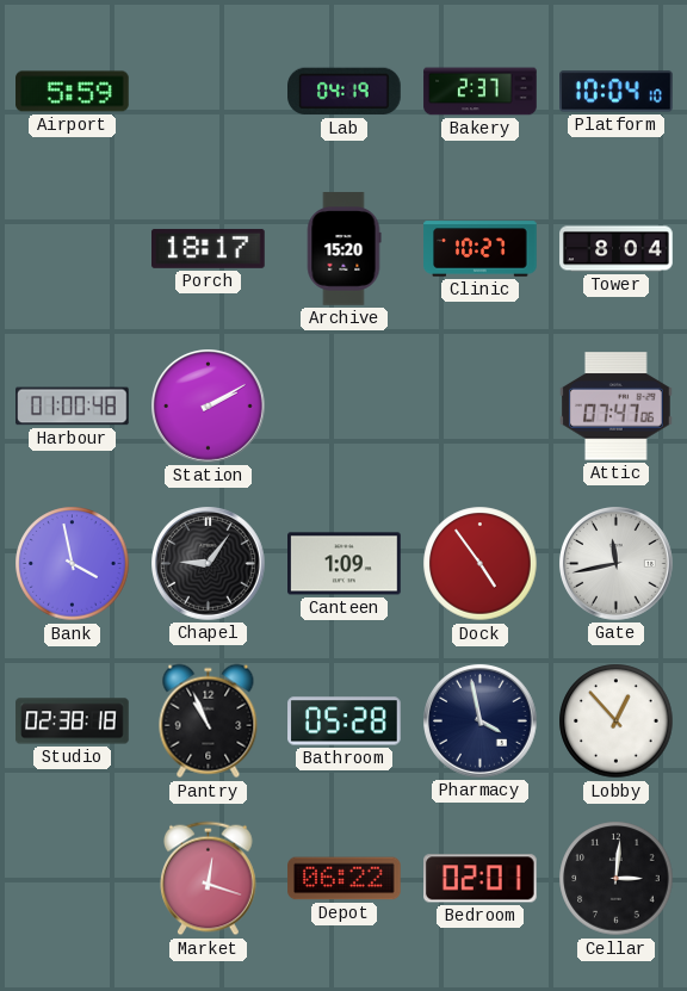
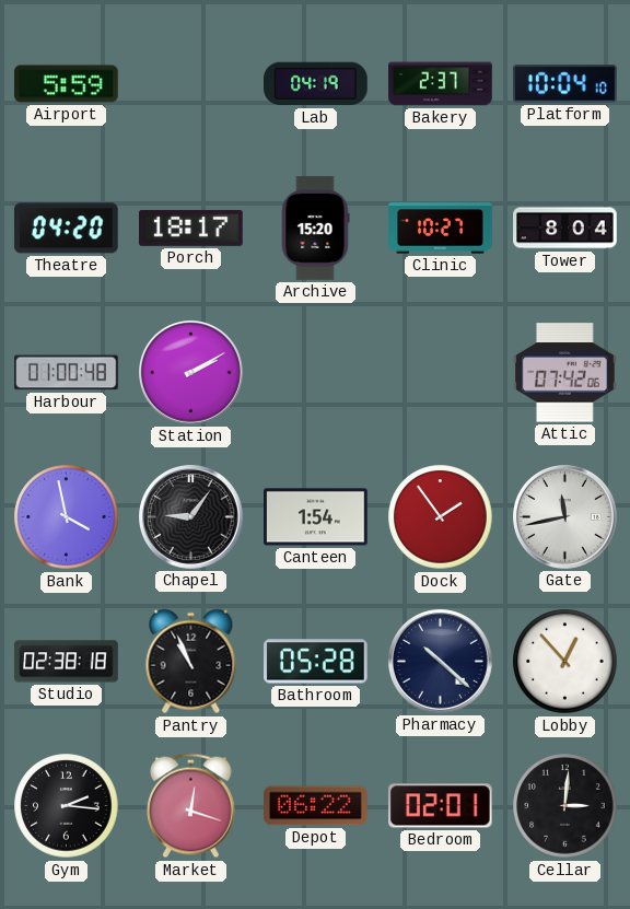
Theatre: none -> 04:20 (67, 229)
Attic: 07:47 -> 07:42 (565, 373)
Canteen: 1:09 -> 1:54 (316, 517)
Dock: 4:54 -> 1:54 (441, 517)
Pharmacy: 3:58 -> 10:22 (441, 662)
Gym: none -> 2:16 (67, 806)
